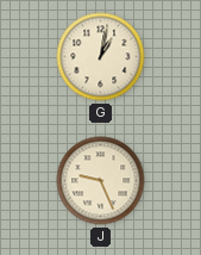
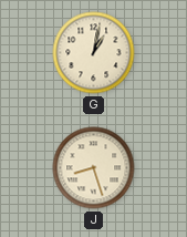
J: 9:26 -> 8:27 (94, 168)
